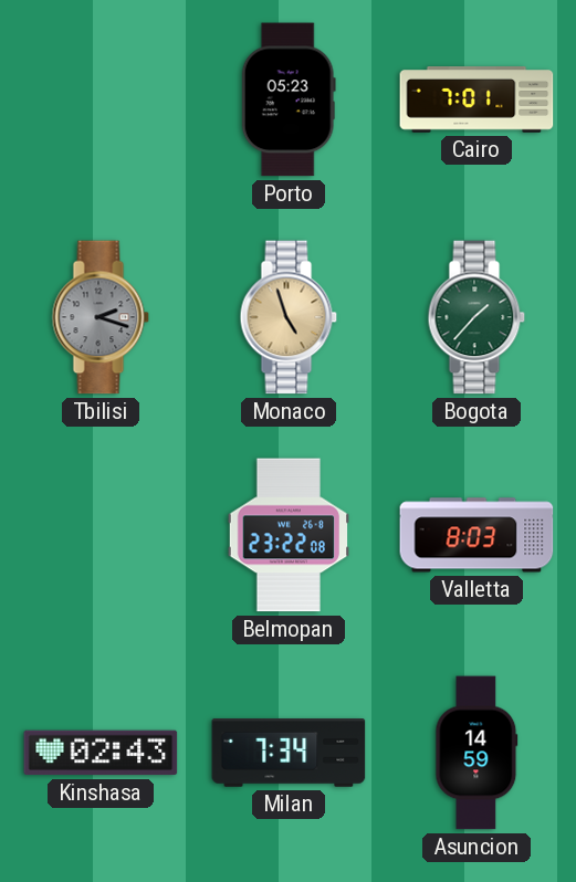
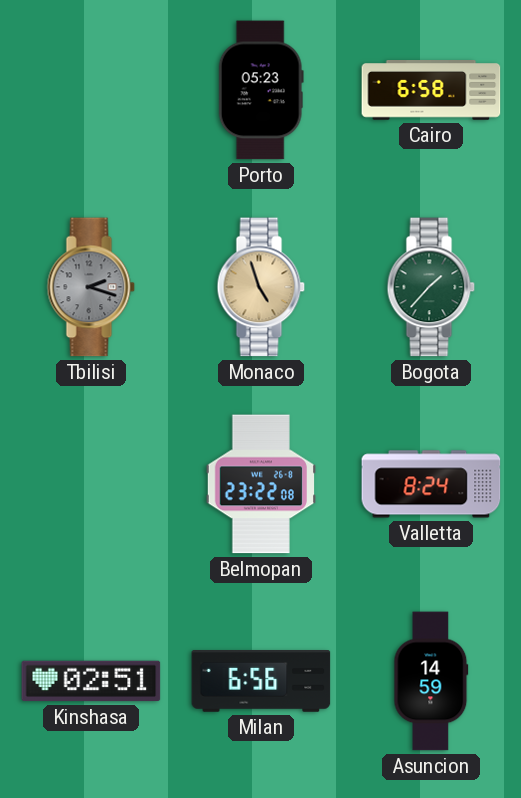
Cairo: 7:01 -> 6:58 (431, 91)
Valletta: 8:03 -> 8:24 (431, 484)
Kinshasa: 02:43 -> 02:51 (91, 681)
Milan: 7:34 -> 6:56 (261, 682)
